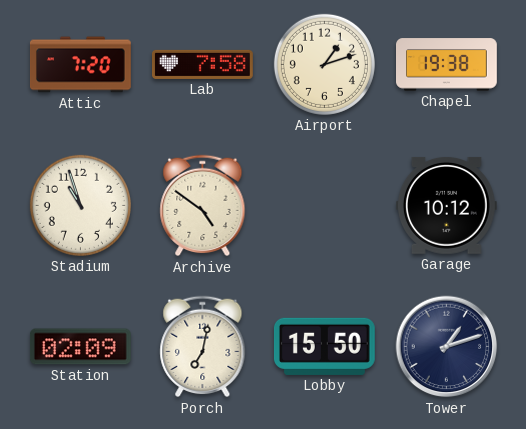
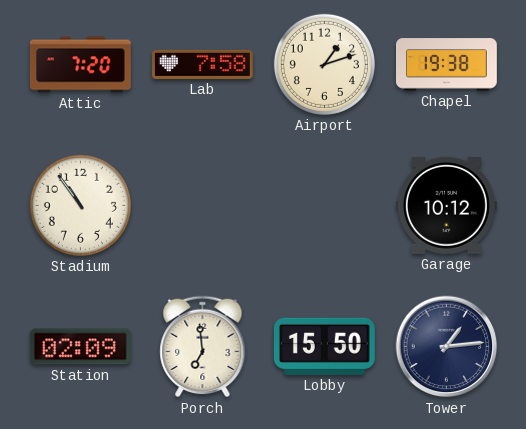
Stadium: 10:57 -> 10:54 (80, 205)
Archive: 4:51 -> none (203, 206)
Porch: 7:02 -> 6:59 (203, 347)
Tower: 1:12 -> 1:14 (447, 347)
